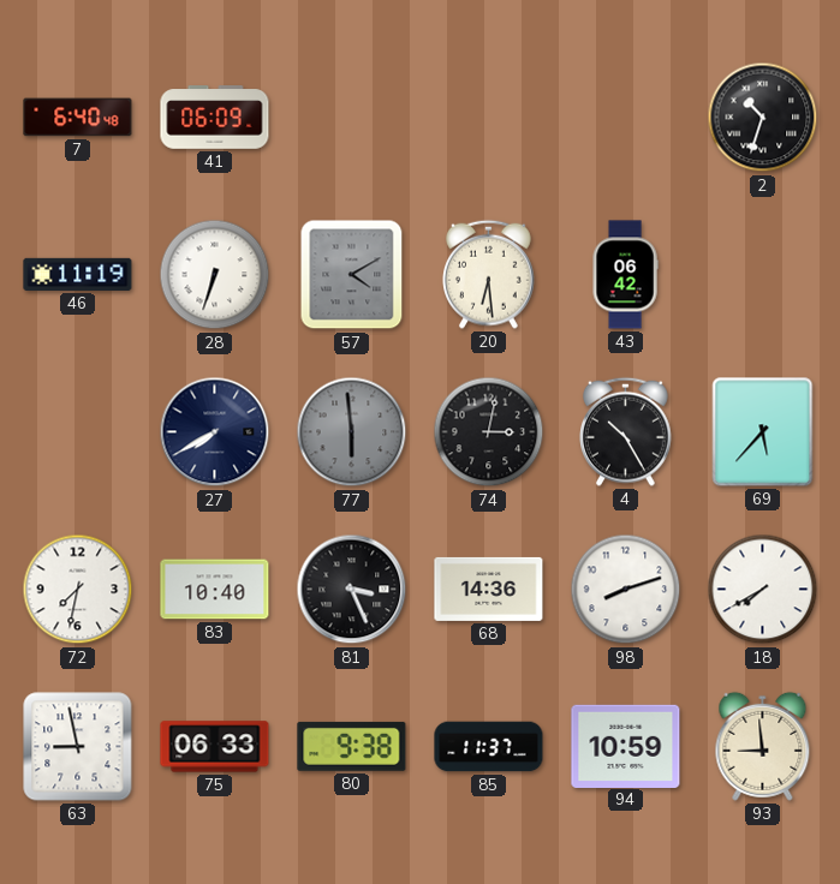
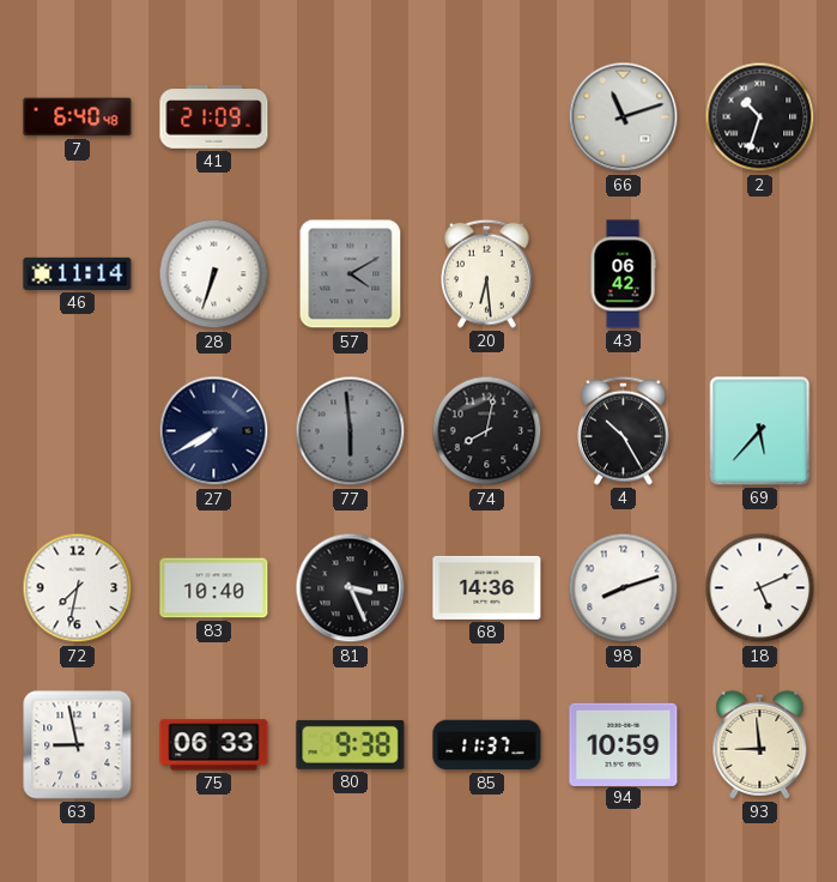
41: 06:09 -> 21:09 (214, 117)
66: none -> 11:12 (624, 117)
46: 11:19 -> 11:14 (78, 273)
74: 3:02 -> 8:02 (487, 431)
18: 7:40 -> 5:11 (760, 588)
